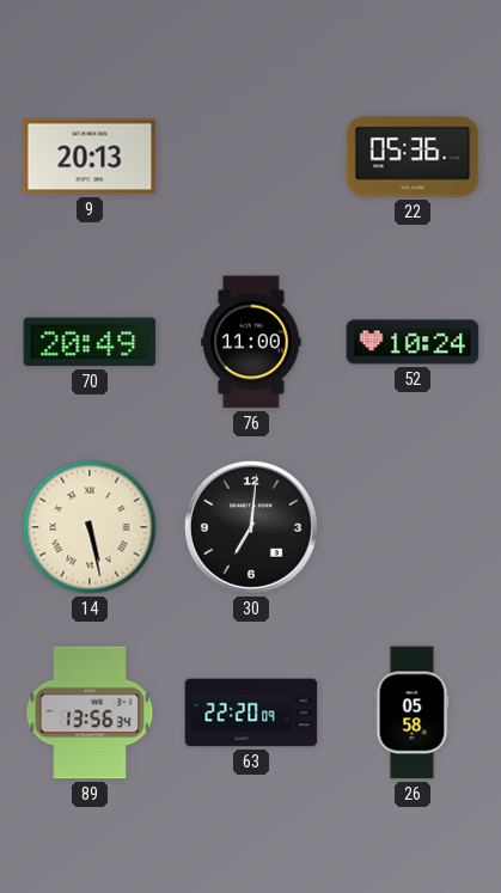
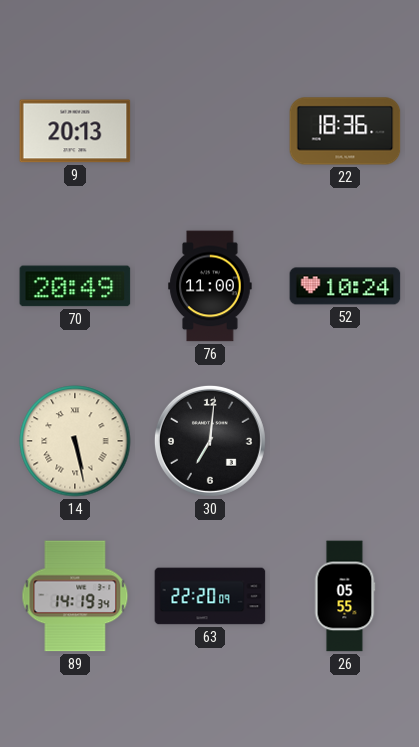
22: 05:36 -> 18:36 (345, 131)
89: 13:56 -> 14:19 (75, 596)
26: 05:58 -> 05:55 (345, 596)
